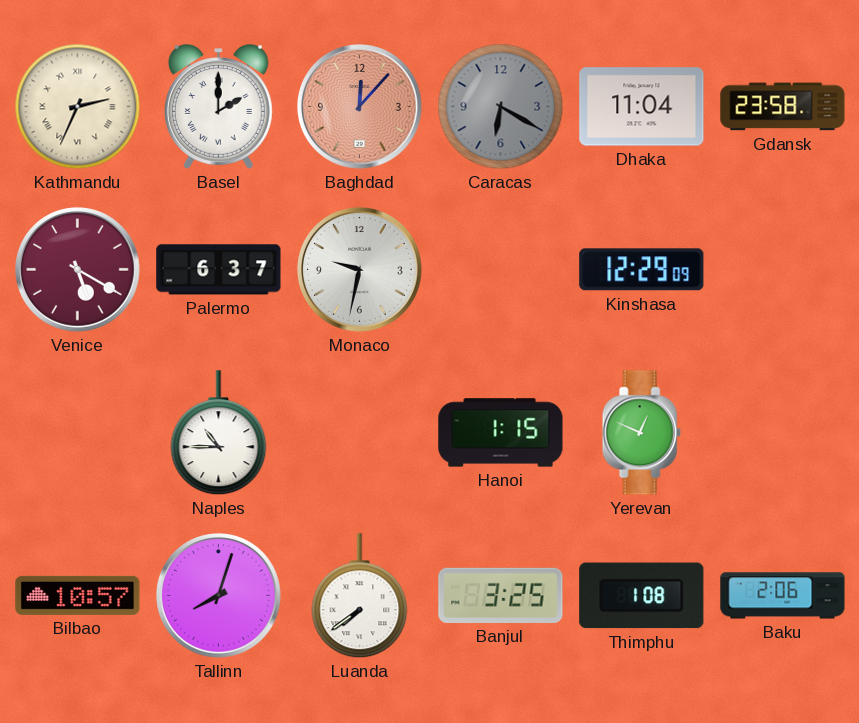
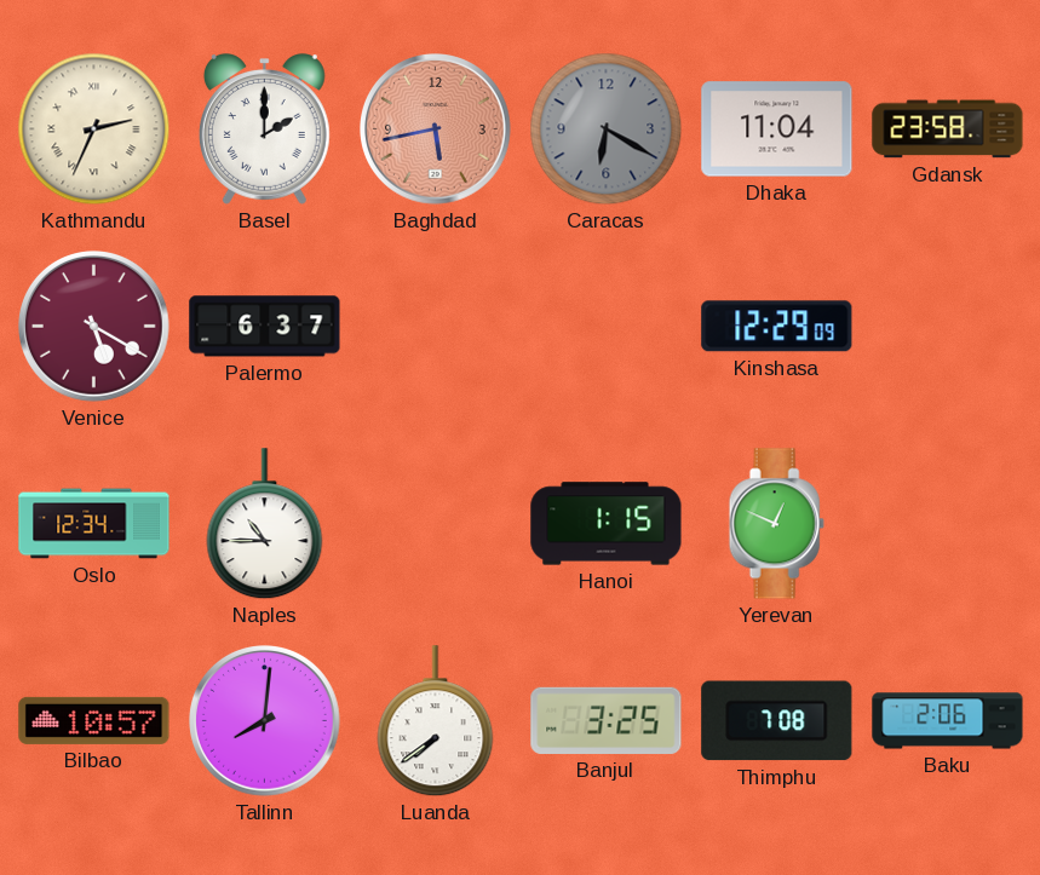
Baghdad: 12:07 -> 5:43 (436, 129)
Monaco: 9:32 -> none (360, 270)
Oslo: none -> 12:34 (94, 524)
Tallinn: 8:03 -> 8:01 (265, 721)
Thimphu: 1:08 -> 7:08 (777, 721)
